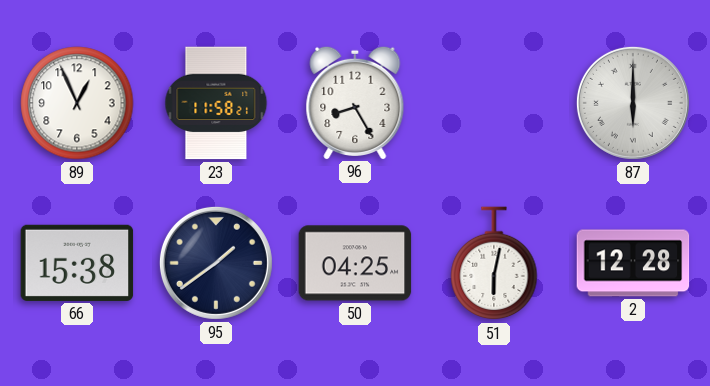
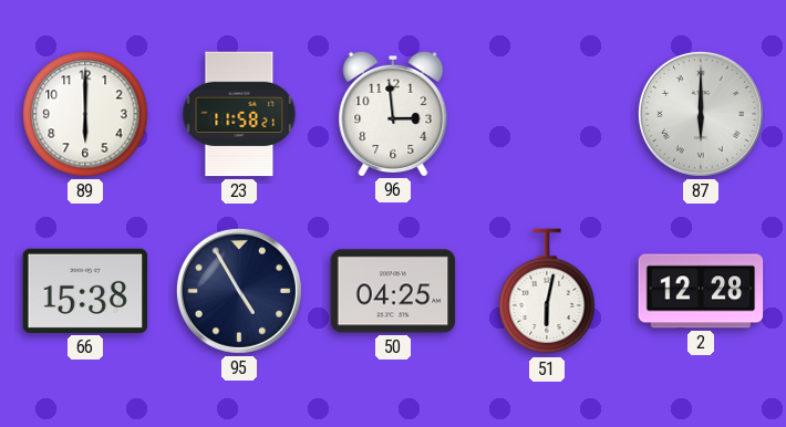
89: 12:56 -> 6:00 (85, 114)
96: 8:25 -> 2:59 (393, 113)
95: 1:39 -> 4:55 (239, 291)
